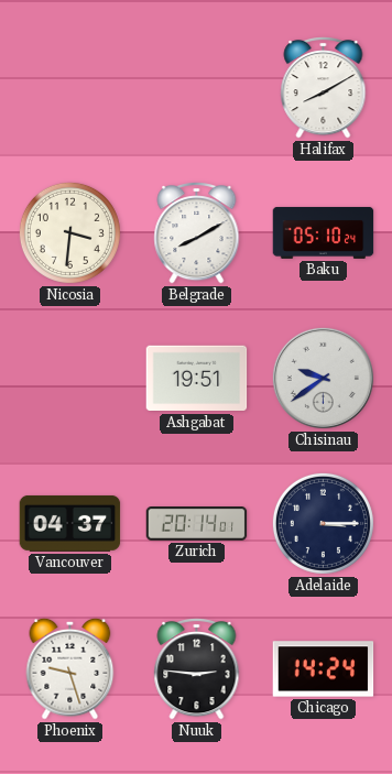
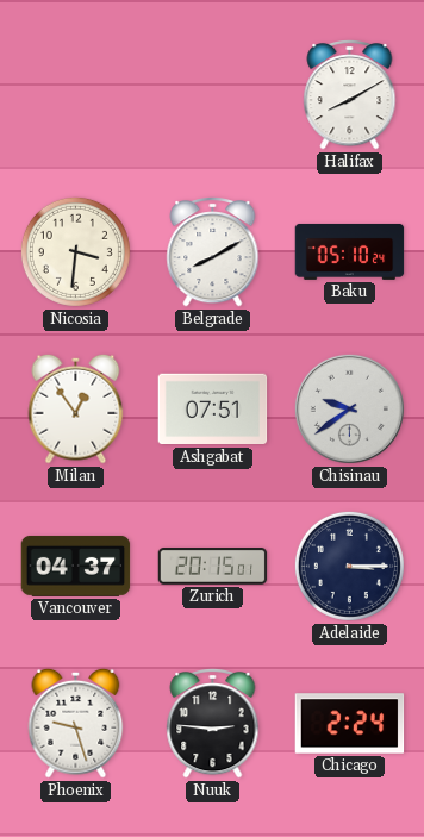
Milan: none -> 12:54 (76, 408)
Ashgabat: 19:51 -> 07:51 (213, 410)
Zurich: 20:14 -> 20:15 (213, 567)
Chicago: 14:24 -> 2:24 (350, 724)
